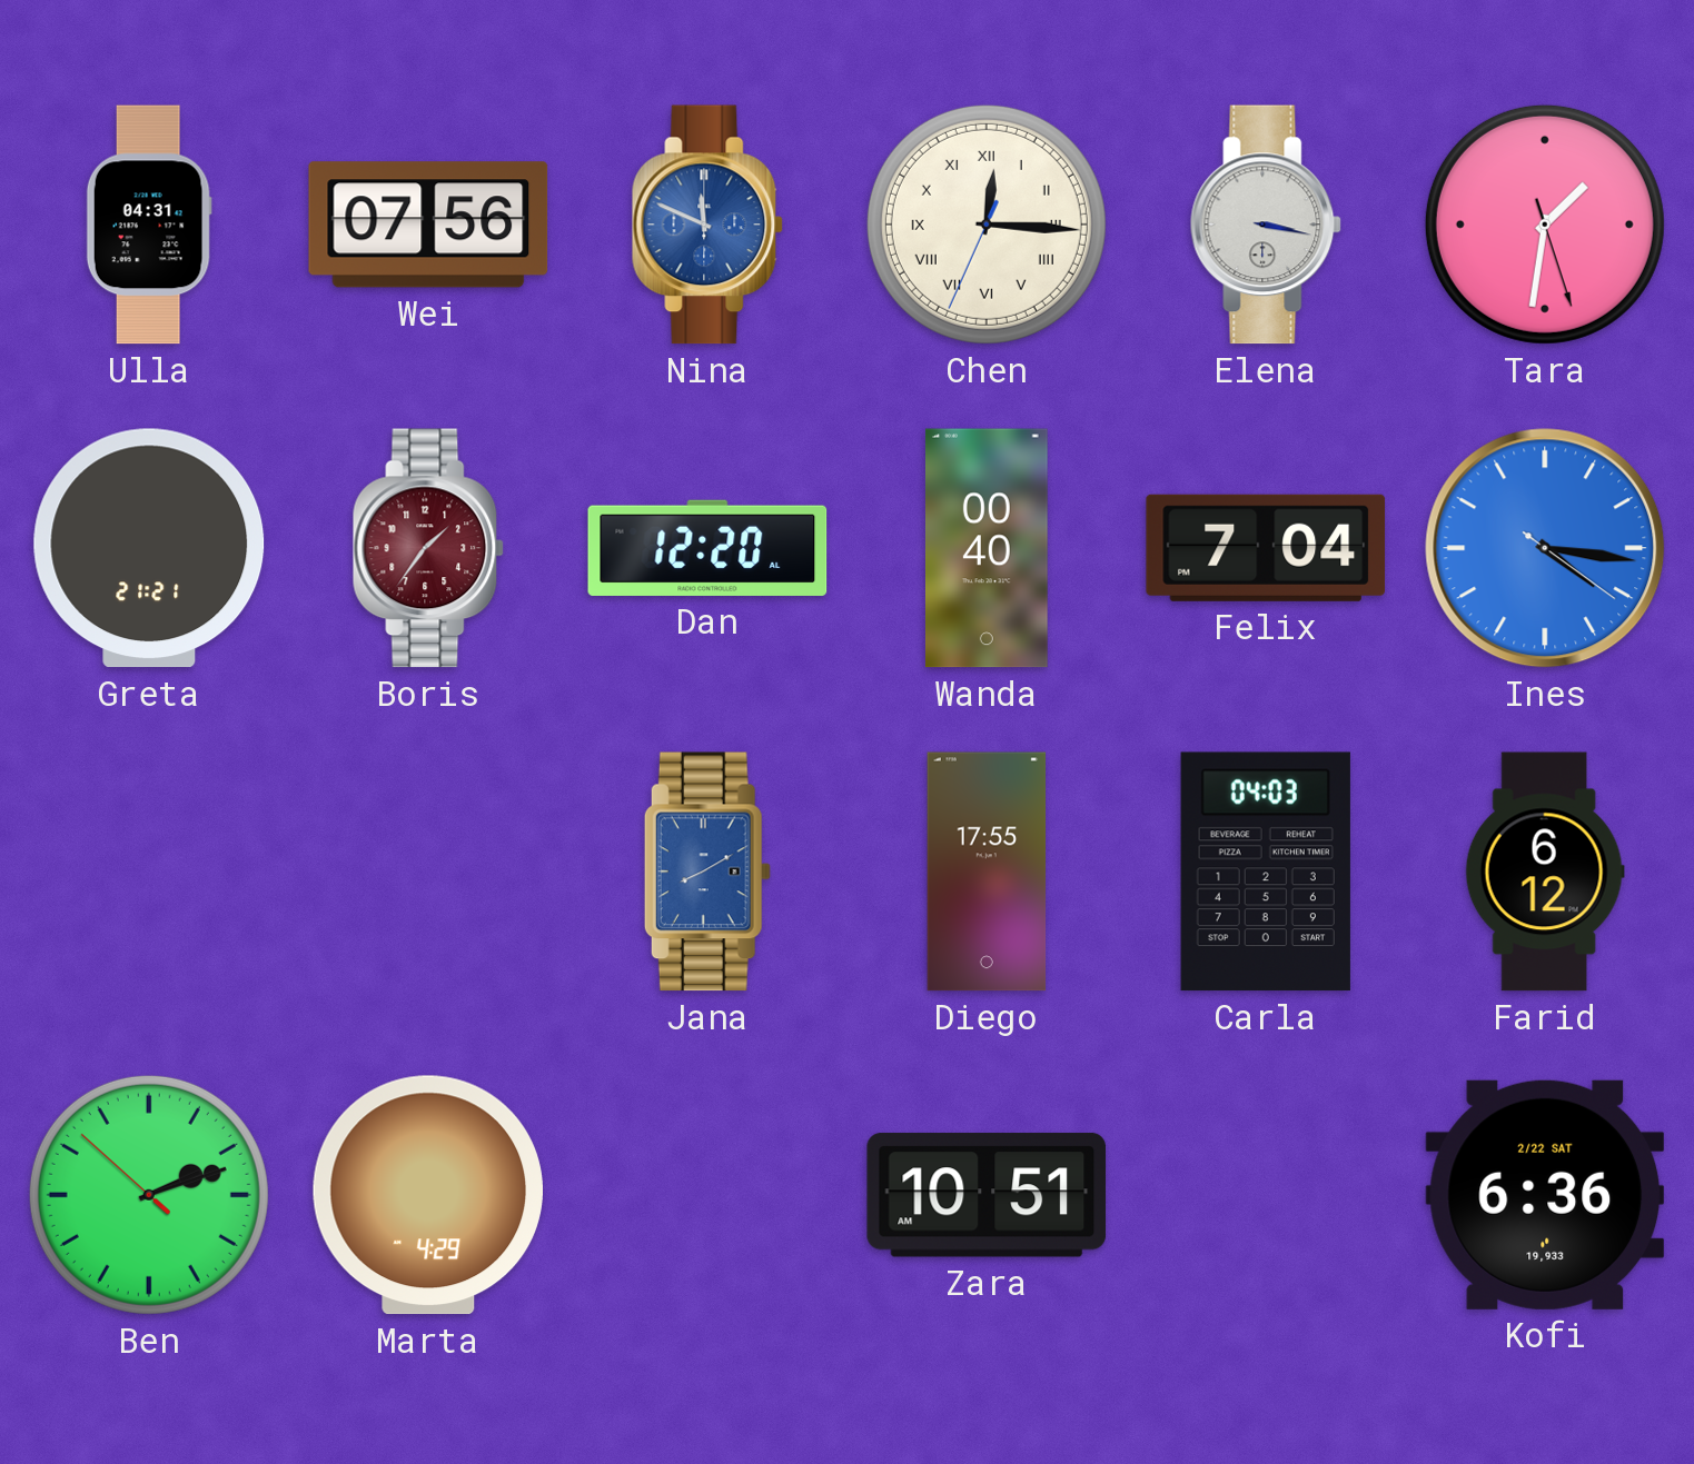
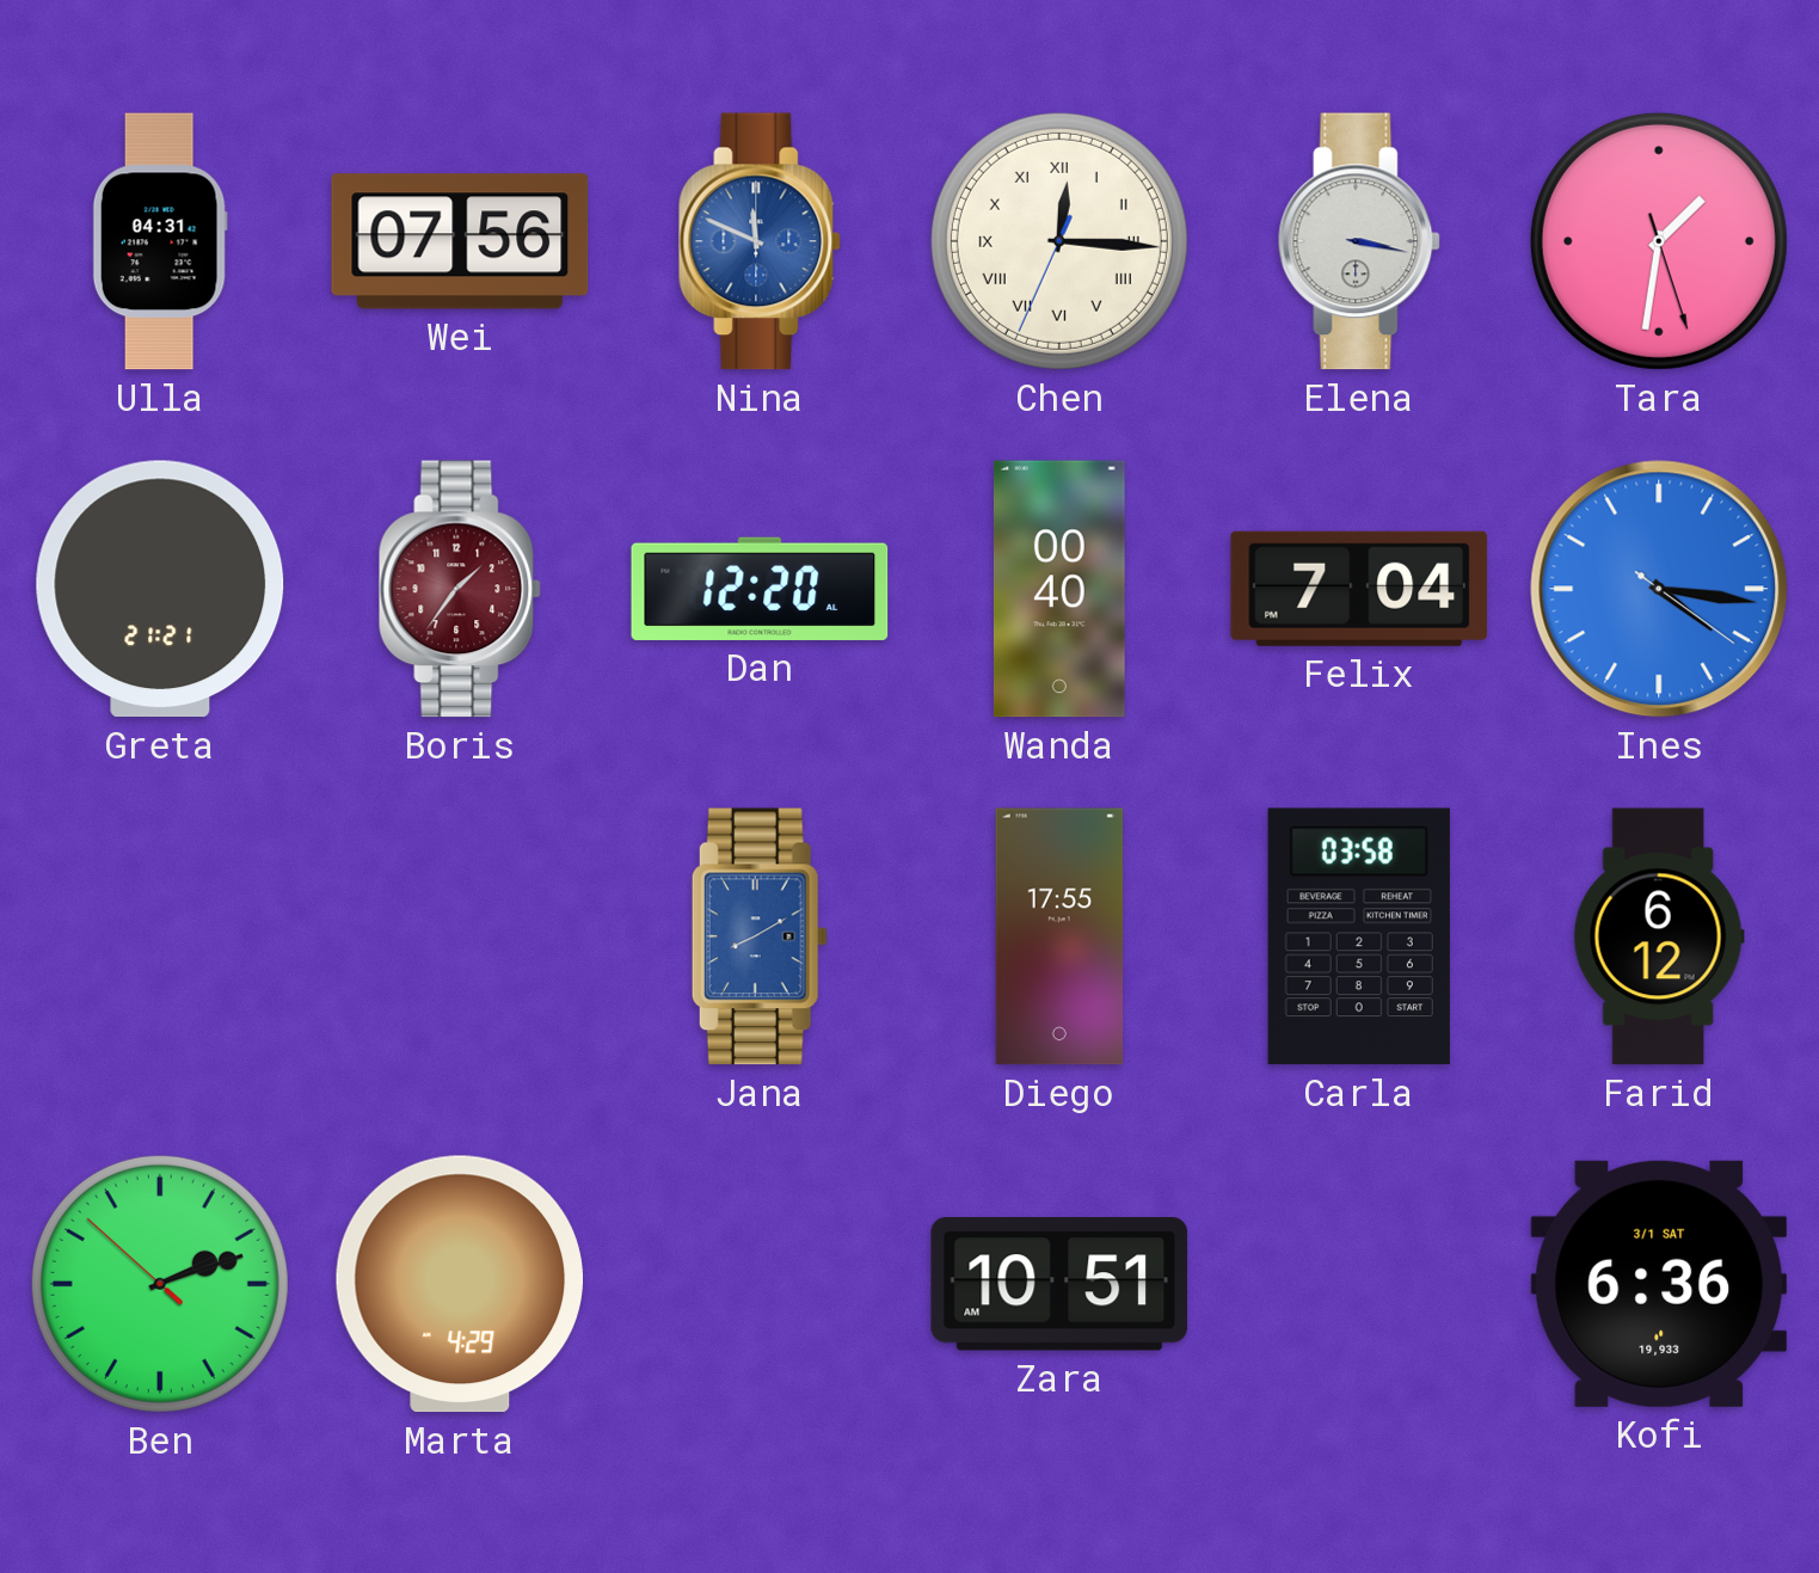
Carla: 04:03 -> 03:58 (1359, 936)
Kofi date: 2/22 SAT -> 3/1 SAT (1659, 1284)
